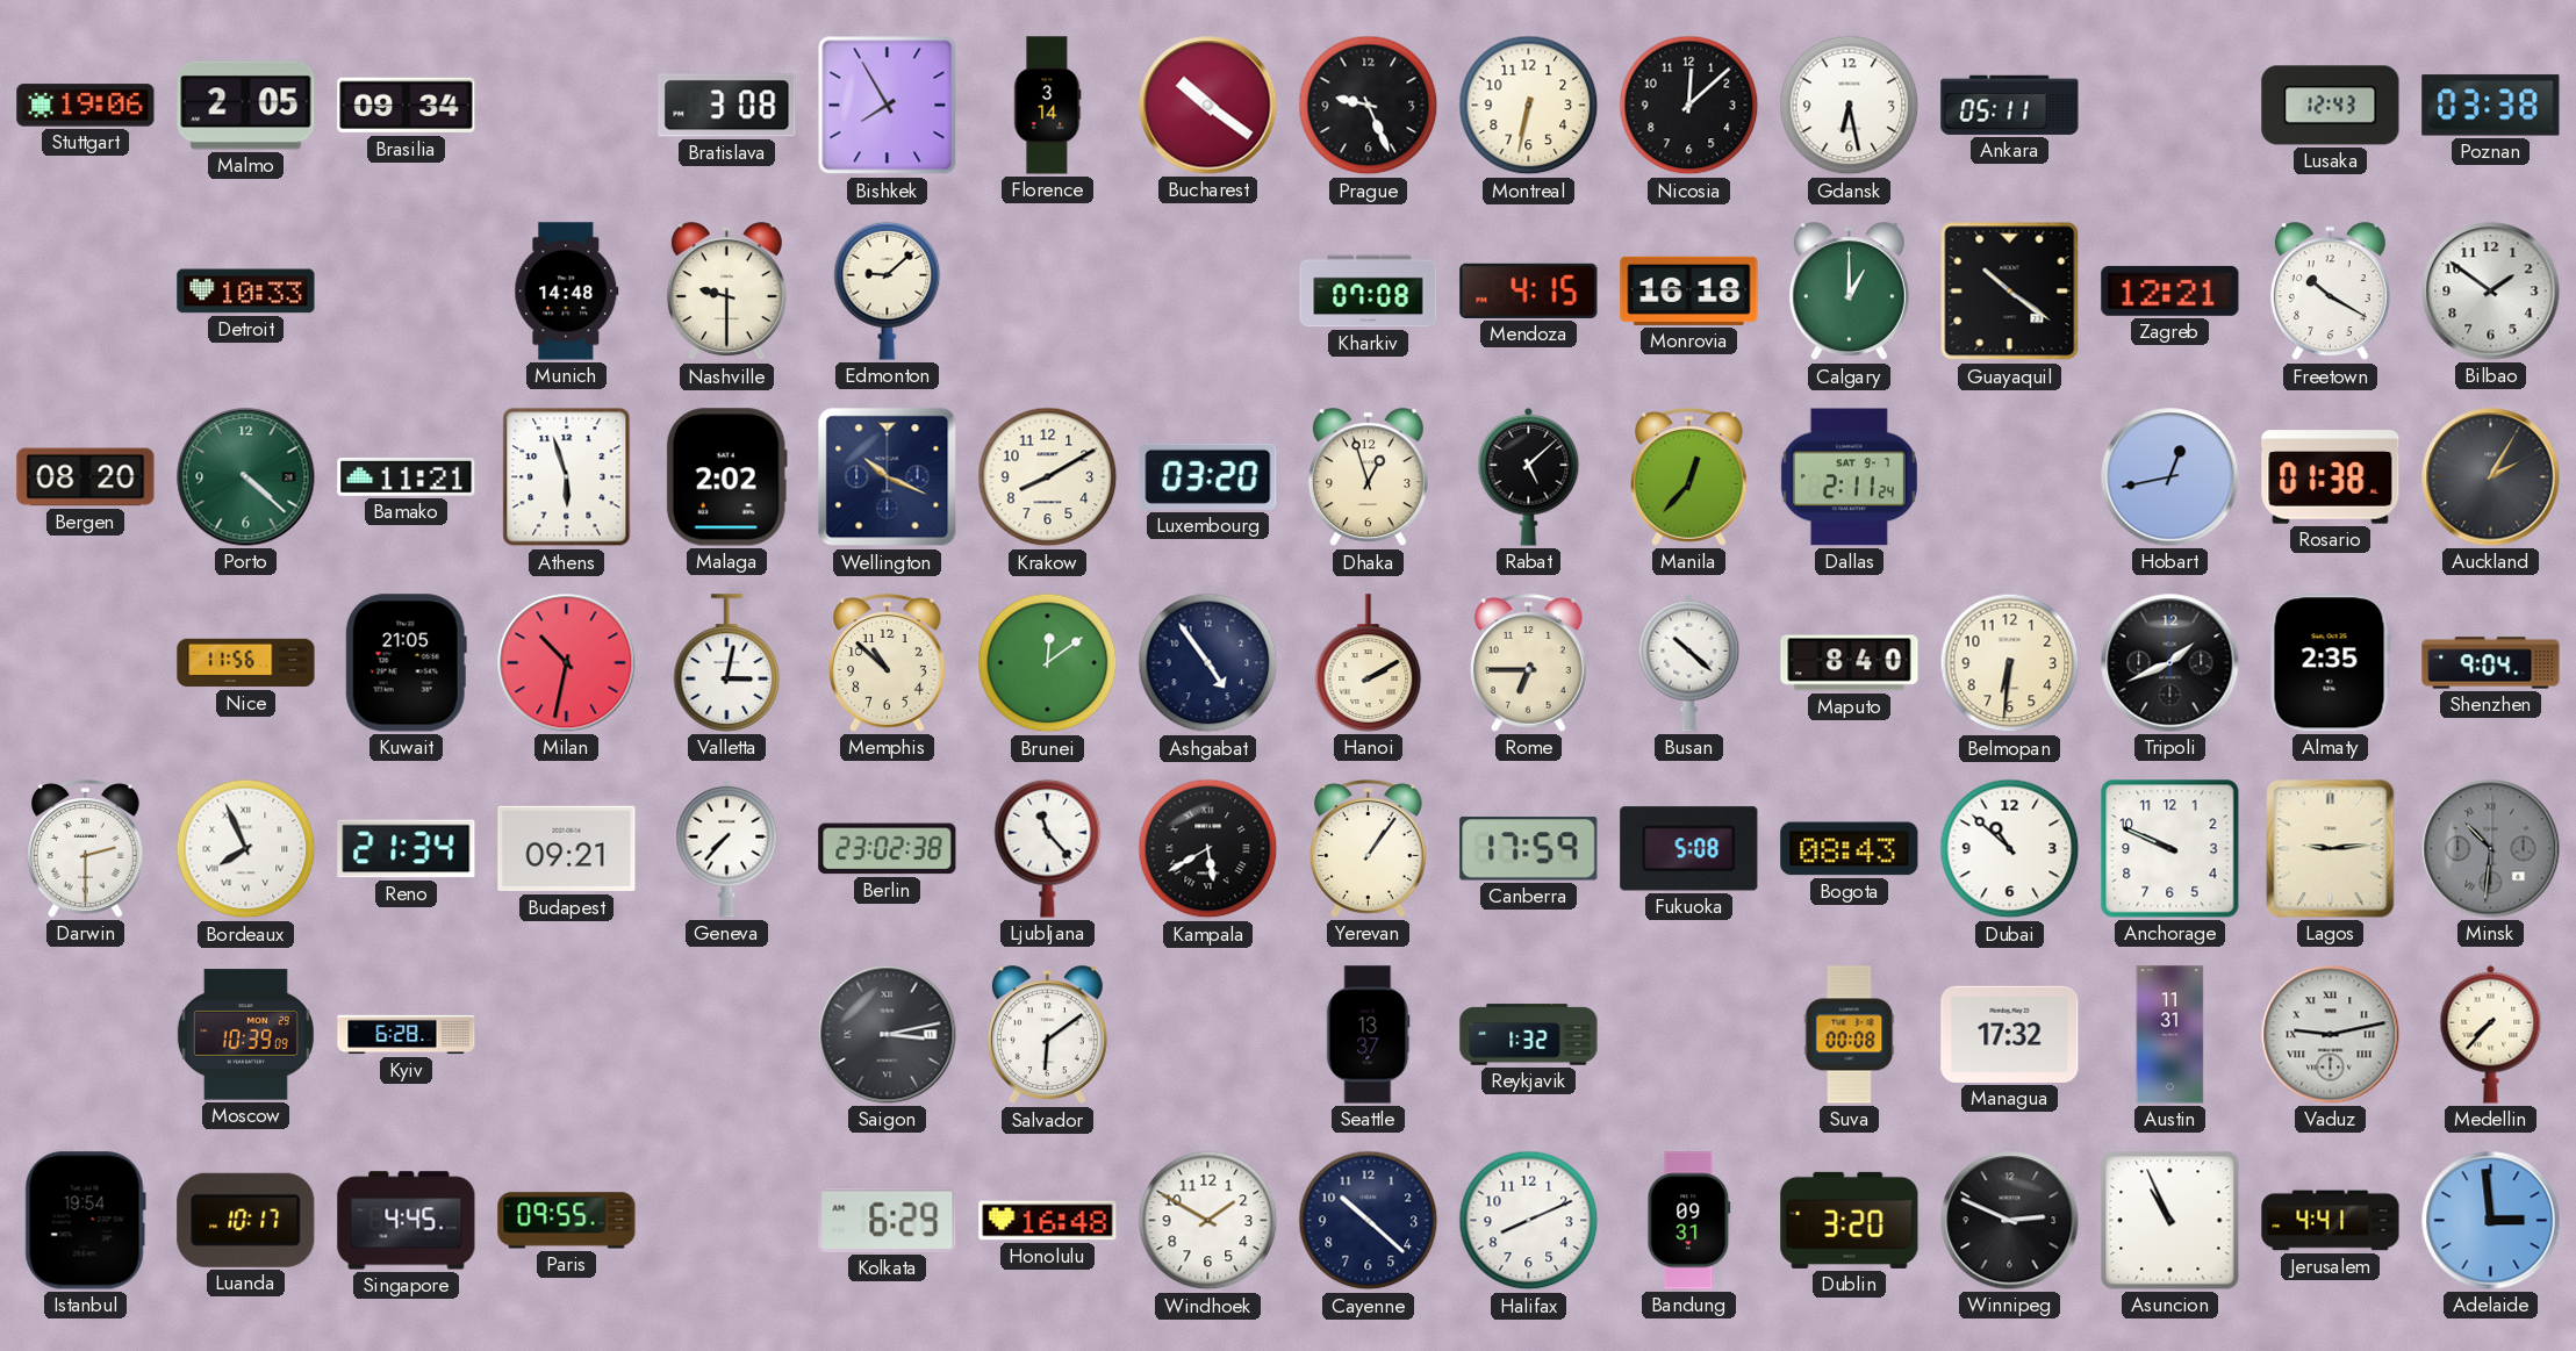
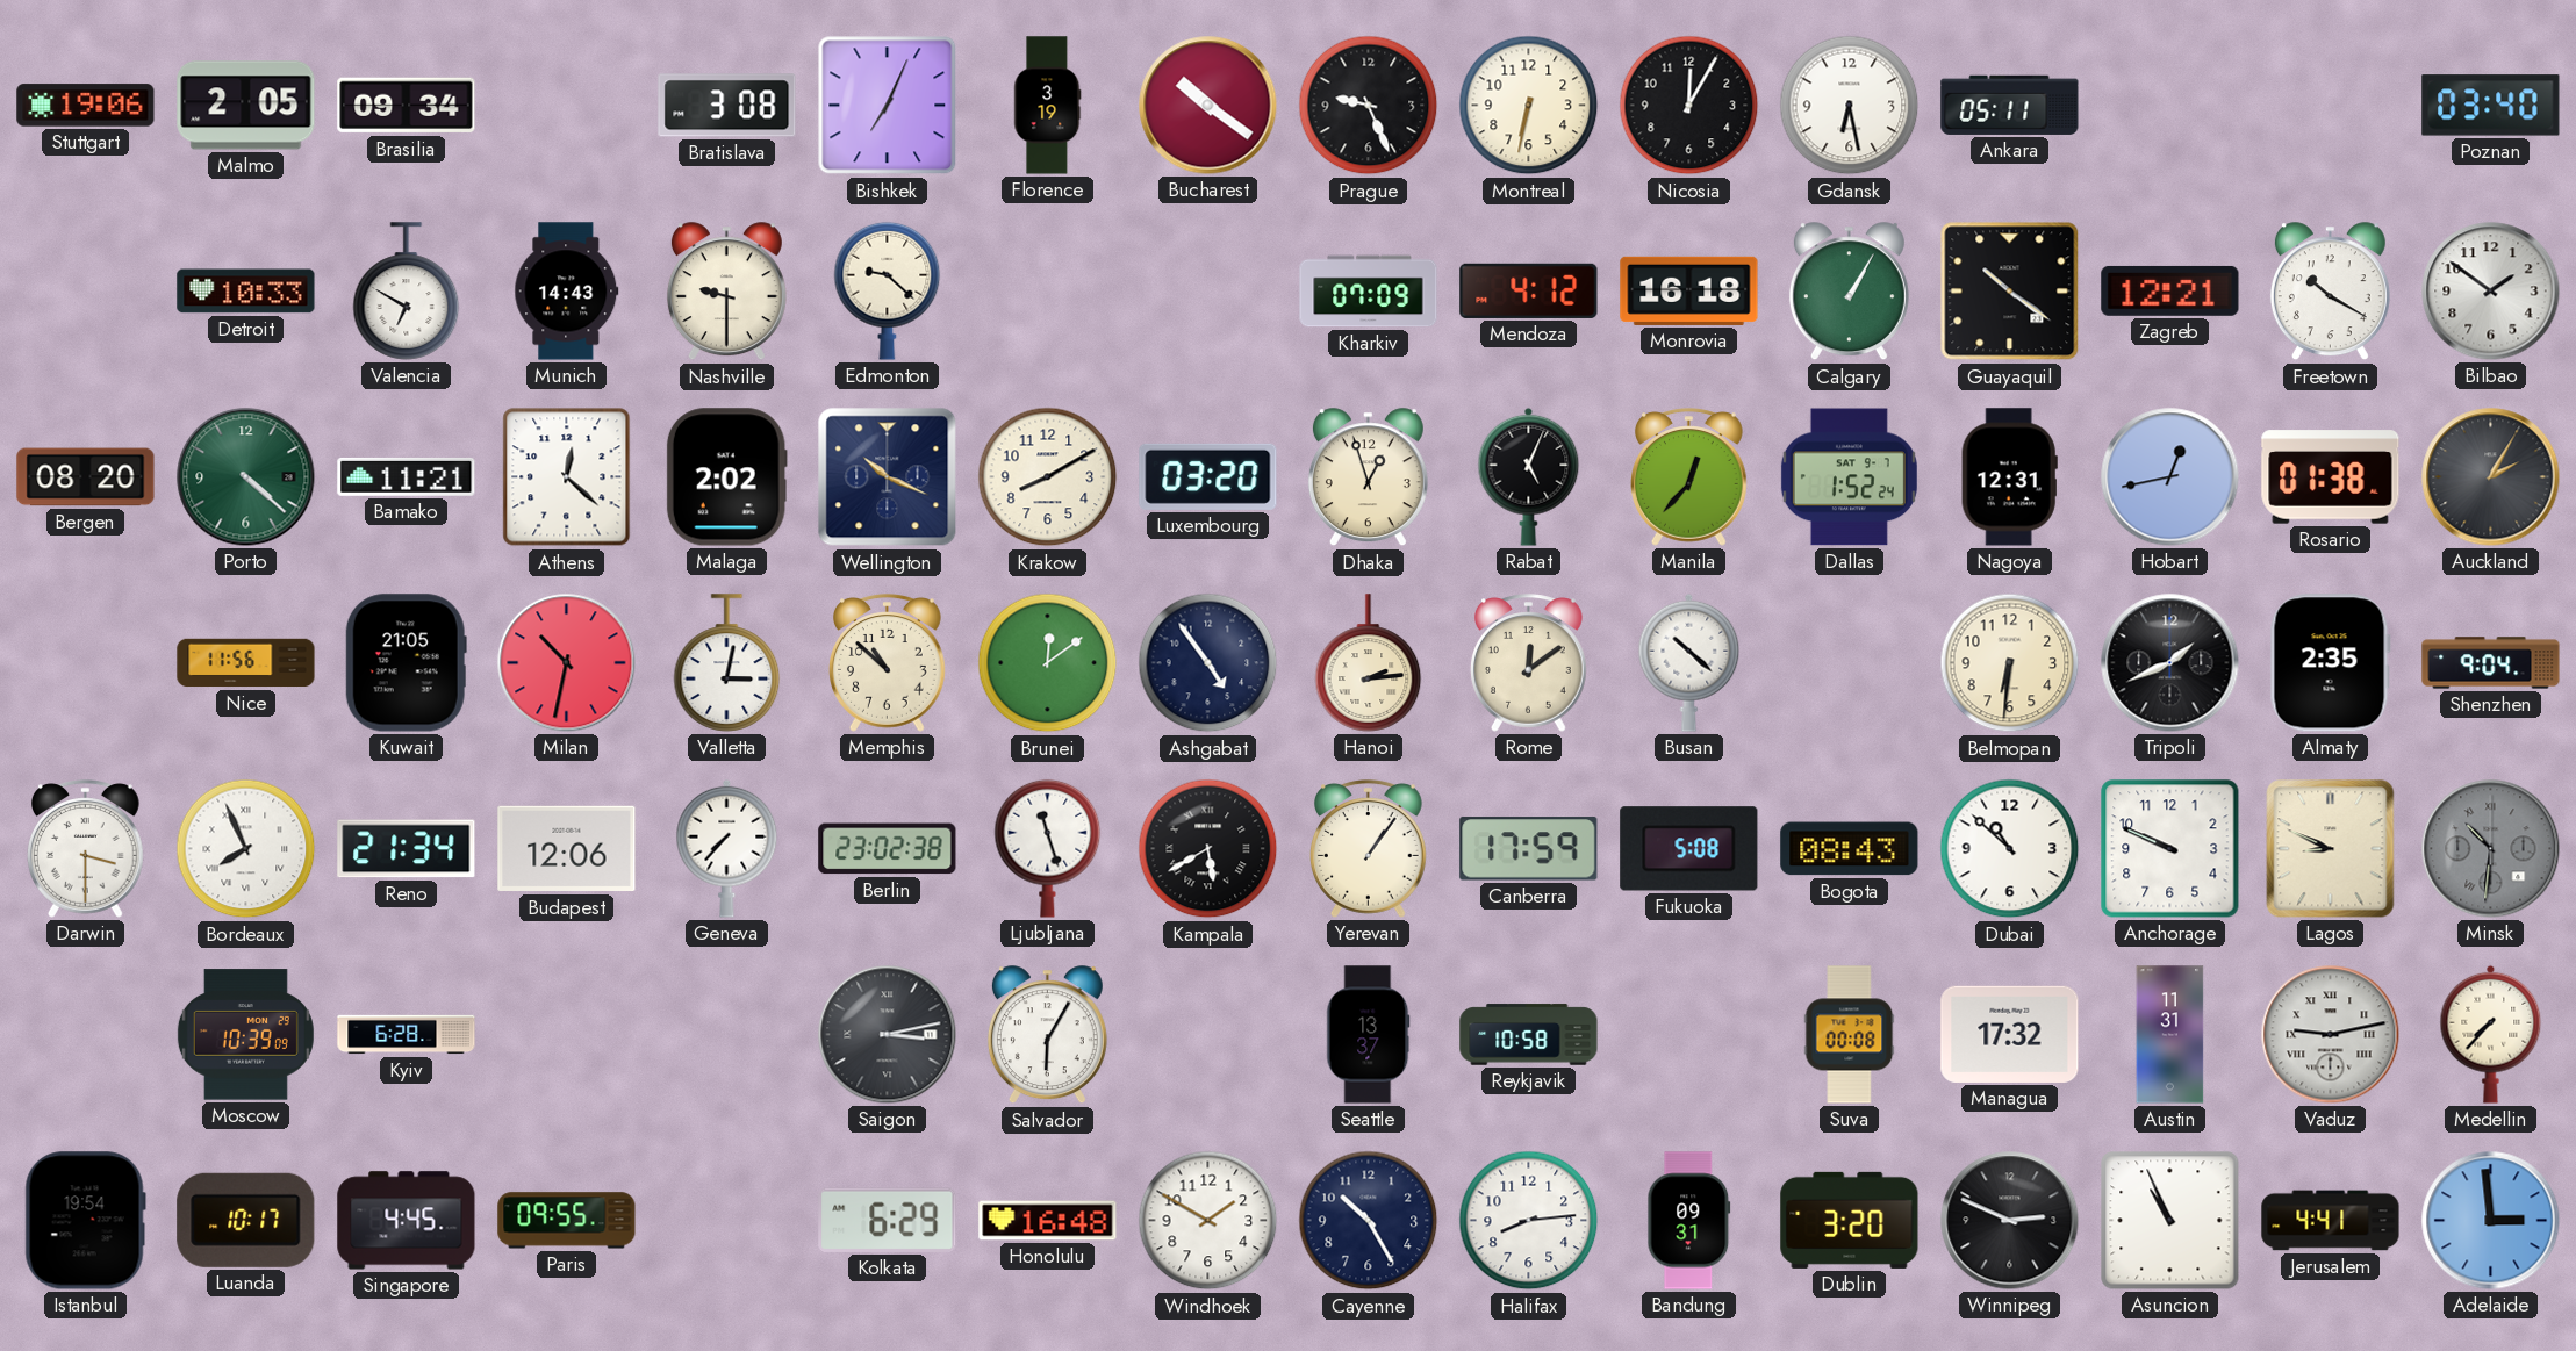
Bishkek: 7:55 -> 7:04 (888, 106)
Florence: 3:14 -> 3:19 (1048, 106)
Nicosia: 12:08 -> 12:05 (1689, 106)
Lusaka: 12:43 -> none (2331, 106)
Poznan: 03:38 -> 03:40 (2491, 106)
Valencia: none -> 6:50 (407, 292)
Munich: 14:48 -> 14:43 (567, 292)
Edmonton: 9:08 -> 9:22 (888, 290)
Kharkiv: 07:08 -> 07:09 (1369, 292)
Mendoza: 4:15 -> 4:12 (1529, 290)
Calgary: 1:00 -> 1:05 (1849, 292)
Athens: 5:57 -> 12:22 (567, 477)
Rabat: 5:08 -> 5:04 (1529, 476)
Dallas: 2:11 -> 1:52 (1849, 477)
Nagoya: none -> 12:31 (2009, 477)
Hanoi: 2:10 -> 2:14 (1369, 663)
Rome: 6:45 -> 12:09 (1529, 663)
Maputo: 8:40 -> none (1850, 663)
Darwin: 2:30 -> 3:30 (86, 849)
Budapest: 09:21 -> 12:06 (567, 849)
Ljubljana: 11:23 -> 11:27 (1048, 848)
Lagos: 9:14 -> 8:49 (2331, 849)
Salvador: 6:09 -> 6:05 (1047, 1035)
Reykjavik: 1:32 -> 10:58 (1529, 1035)
Cayenne: 10:22 -> 10:25 (1369, 1221)
Halifax: 8:11 -> 8:14 (1529, 1221)
